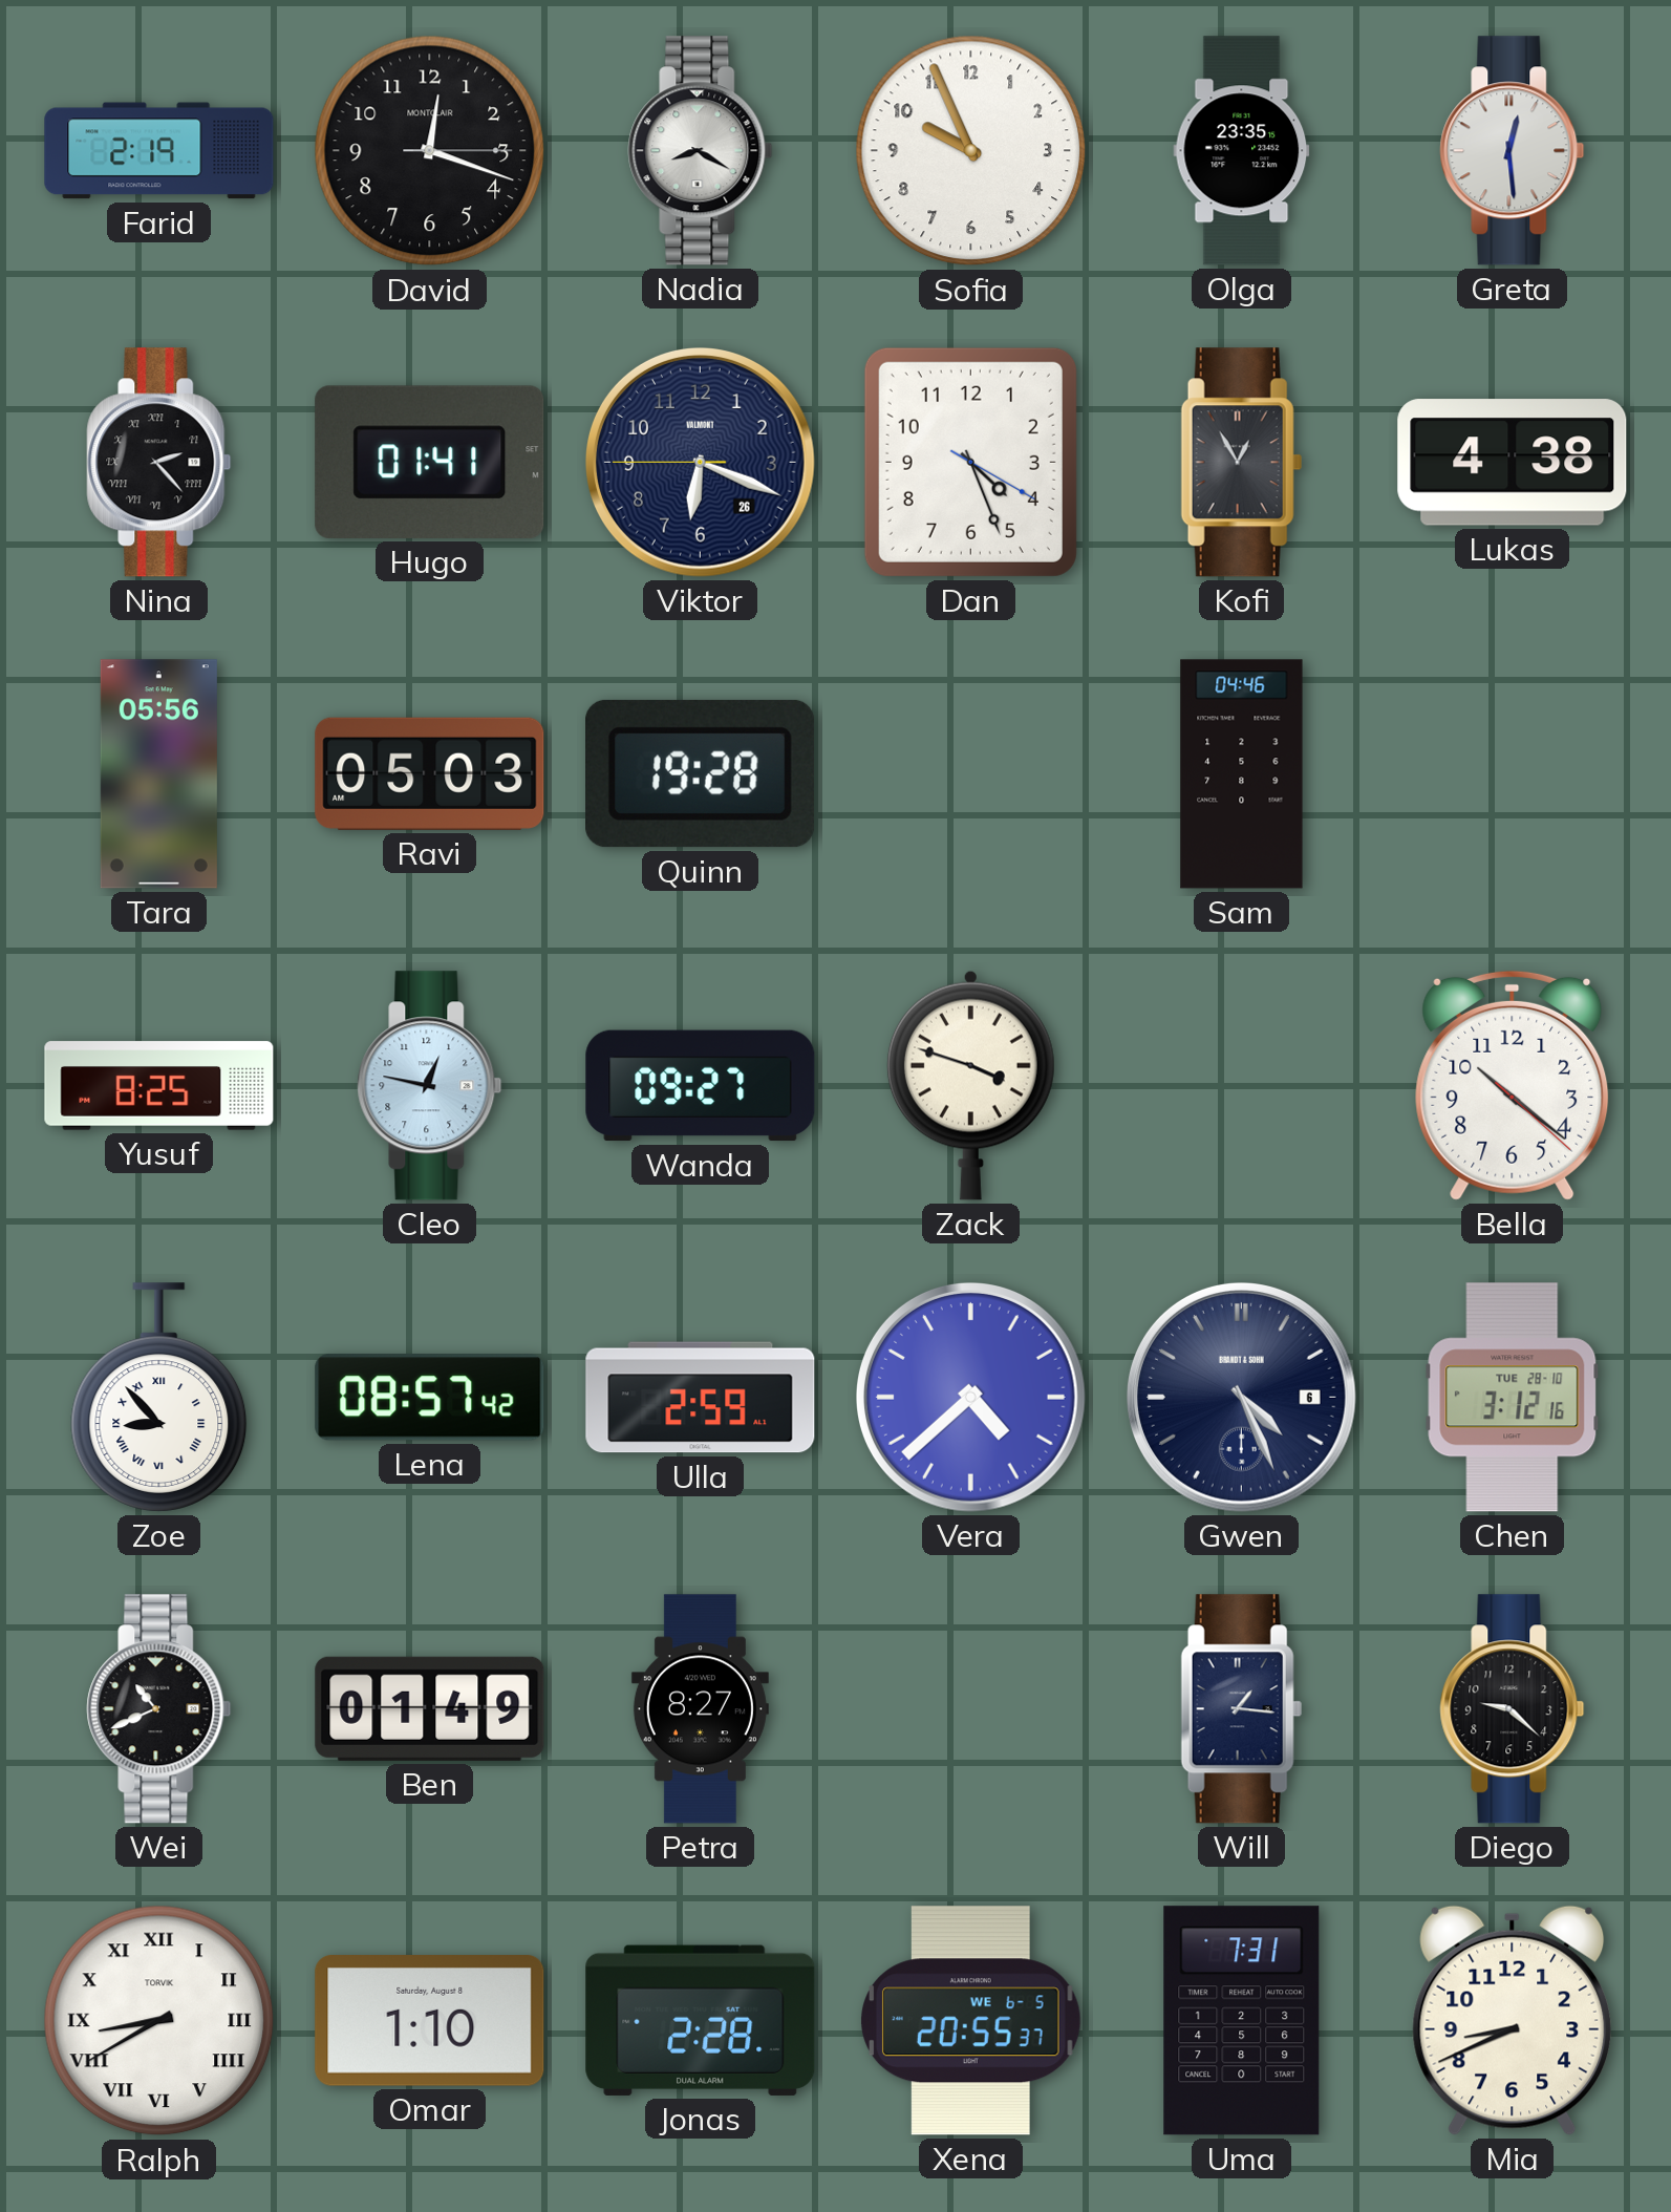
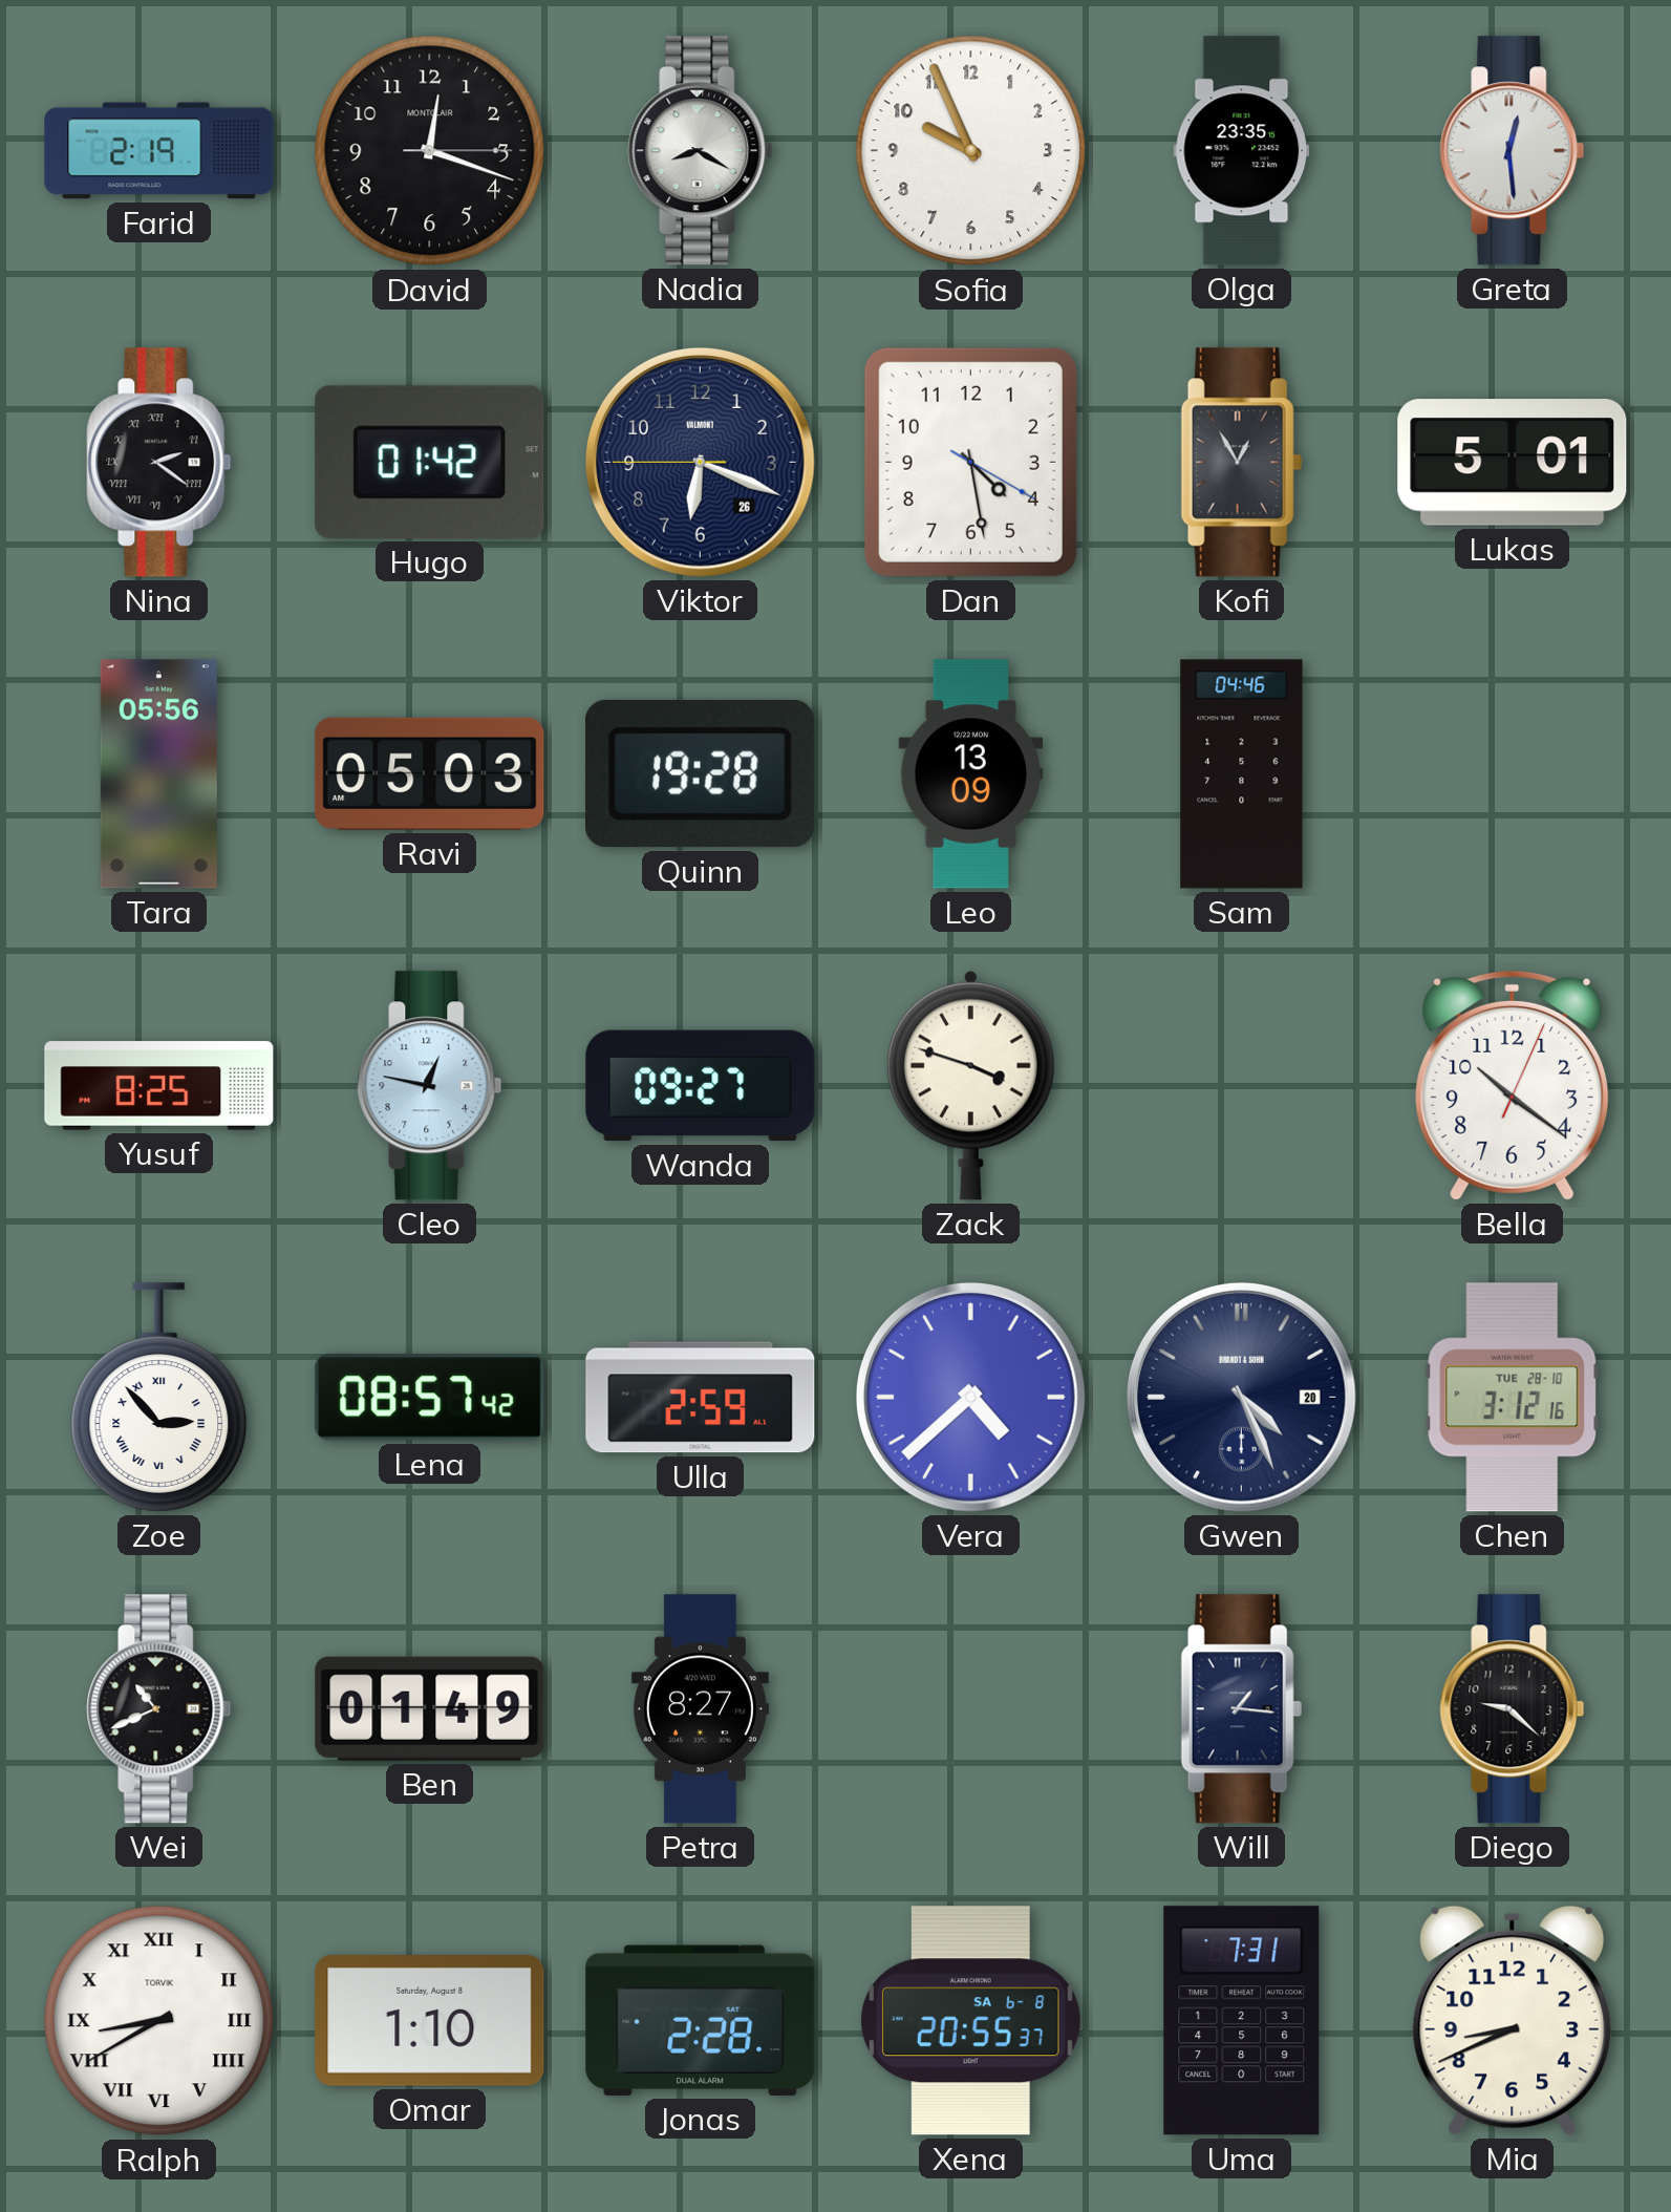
Nina: 2:23 -> 2:21 (159, 463)
Hugo: 01:41 -> 01:42 (430, 462)
Dan: 4:26 -> 4:28 (970, 462)
Lukas: 4:38 -> 5:01 (1513, 463)
Leo: none -> 13:09 (971, 774)
Bella: 10:21:22 -> 10:21:04 (1513, 1085)
Zoe: 8:53 -> 2:53 (159, 1398)
Gwen date: 6 -> 20 (1242, 1398)
Xena date: WE 6-5 -> SA 6-8 (970, 2021)
